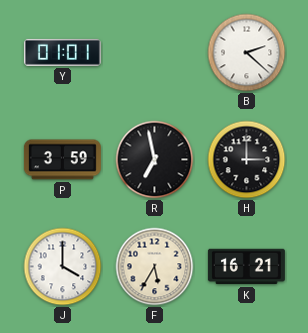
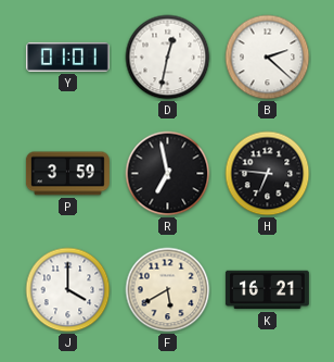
D: none -> 12:32 (168, 58)
H: 3:00 -> 6:46 (268, 174)
F: 5:35 -> 5:40 (168, 290)
